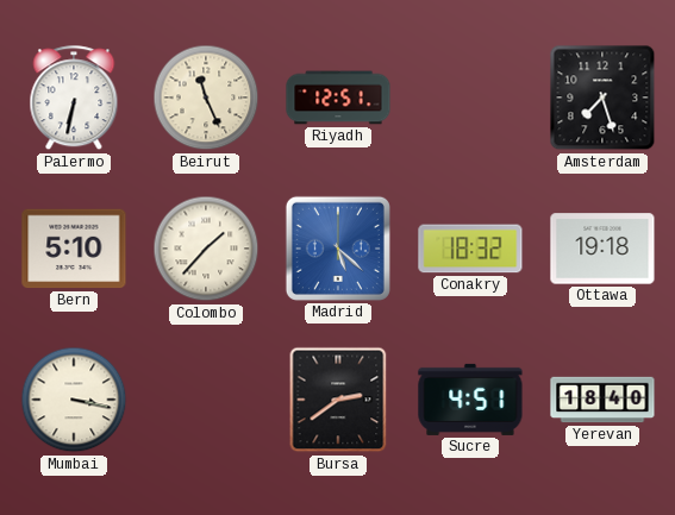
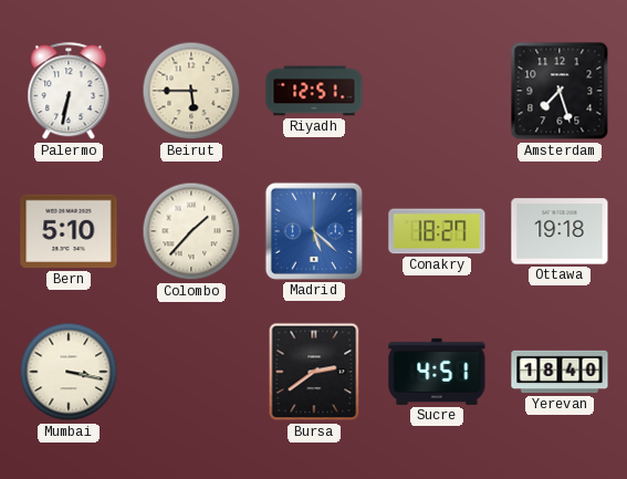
Beirut: 11:26 -> 5:45 (191, 91)
Conakry: 18:32 -> 18:27 (437, 231)
